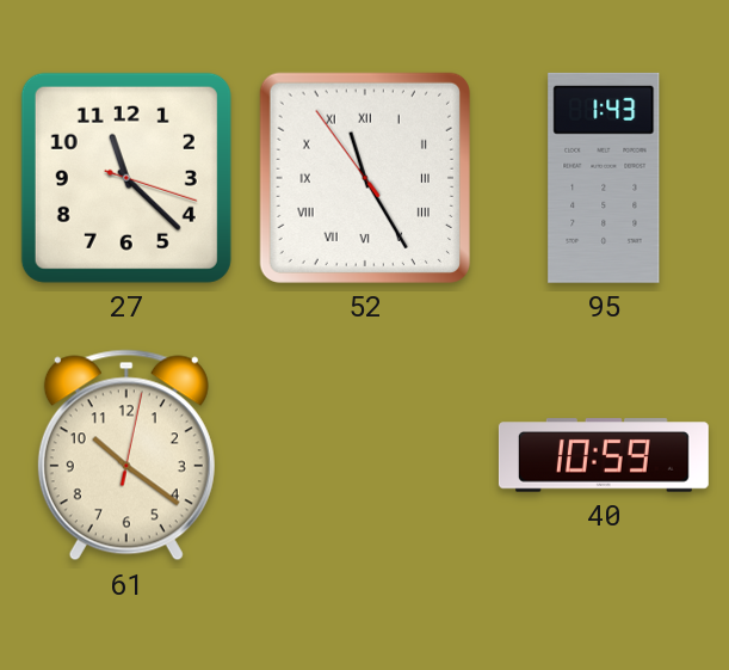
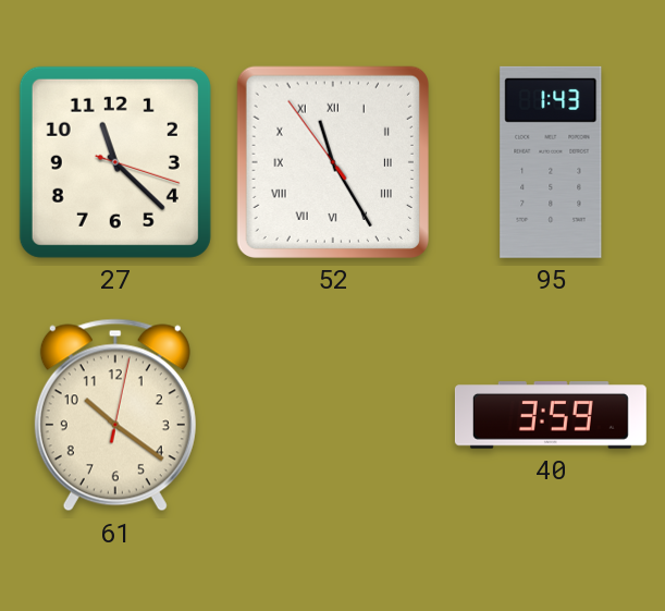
40: 10:59 -> 3:59 (551, 415)
